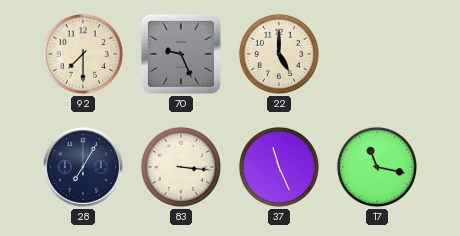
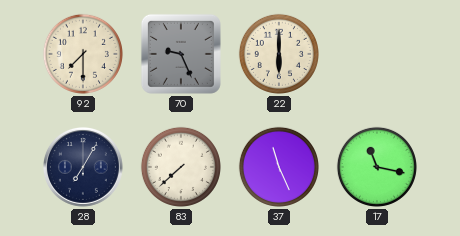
22: 5:00 -> 6:00 (279, 54)
83: 3:16 -> 7:38 (181, 167)
